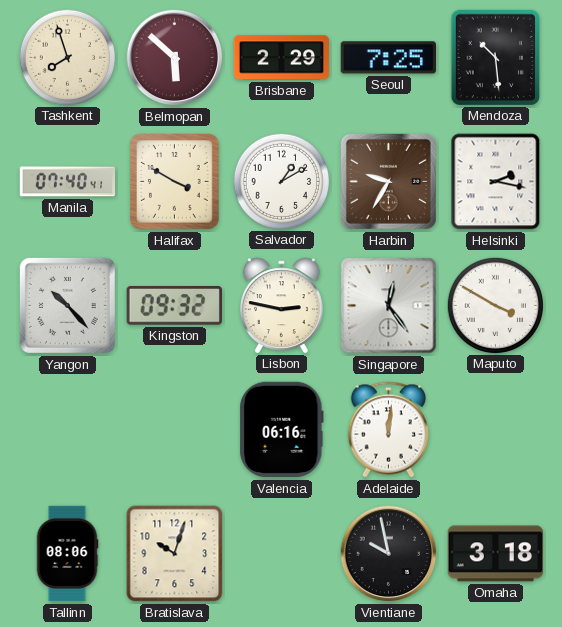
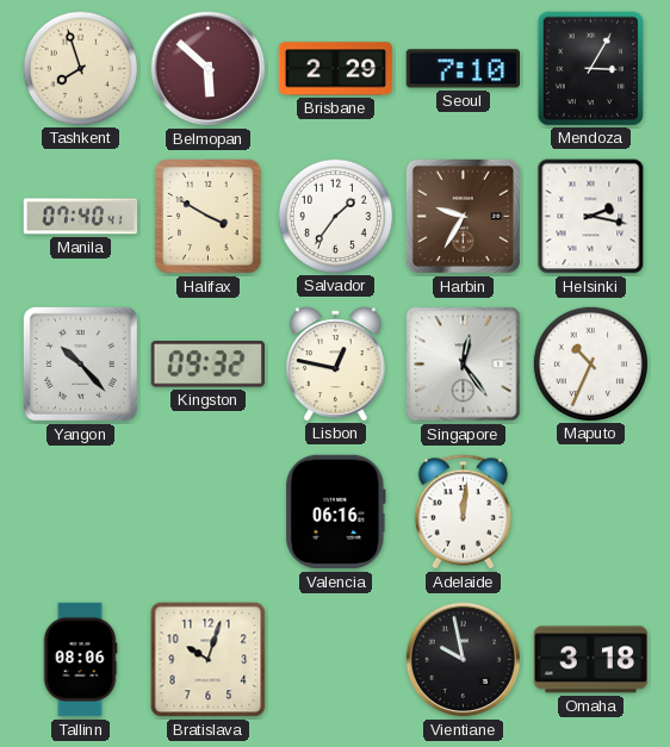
Seoul: 7:25 -> 7:10 (463, 69)
Mendoza: 10:29 -> 3:05 (590, 68)
Salvador: 1:10 -> 1:36 (335, 216)
Lisbon: 2:47 -> 12:47 (335, 363)
Maputo: 3:50 -> 10:34 (590, 363)
